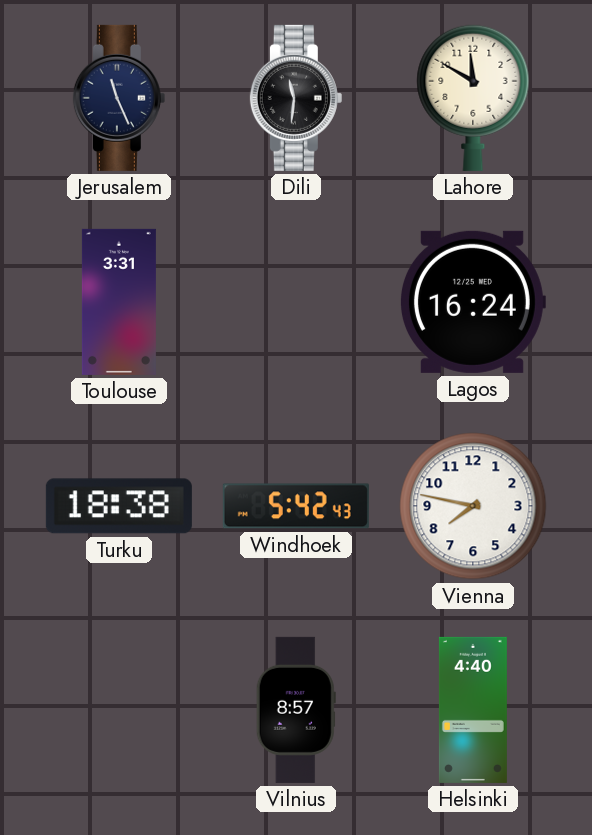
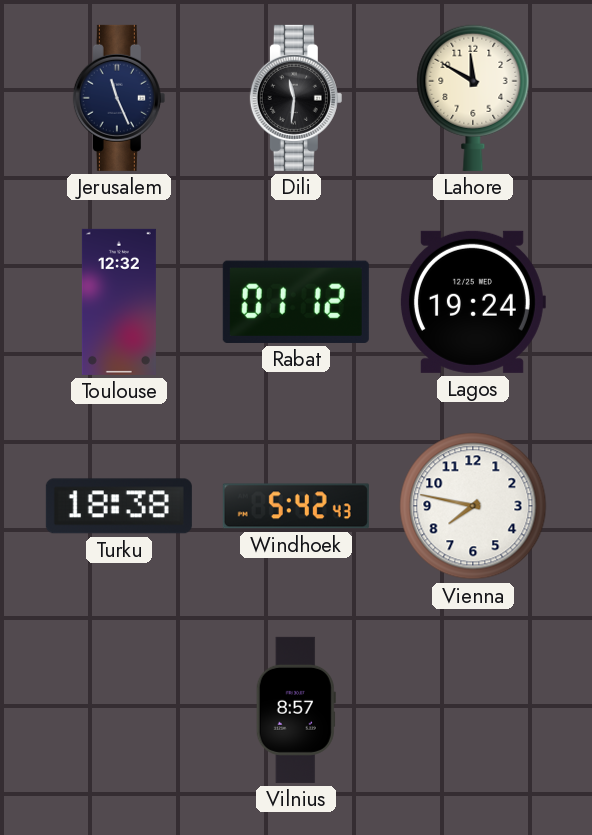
Toulouse: 3:31 -> 12:32 (119, 302)
Rabat: none -> 01:12 (296, 302)
Lagos: 16:24 -> 19:24 (472, 302)
Helsinki: 4:40 -> none (473, 710)
